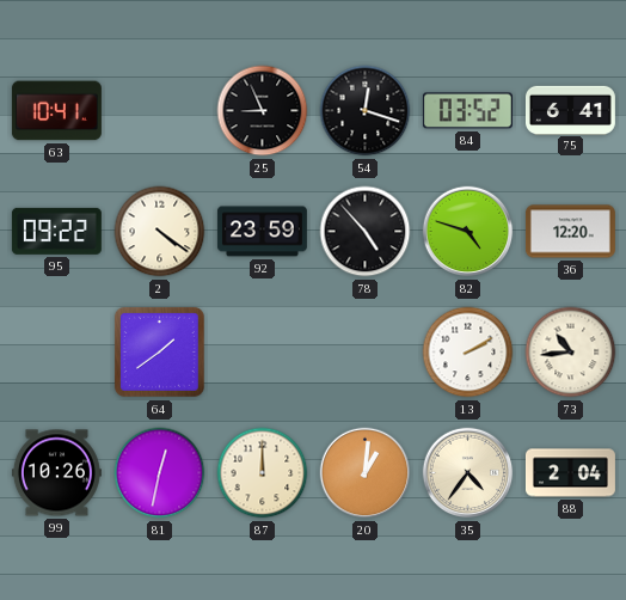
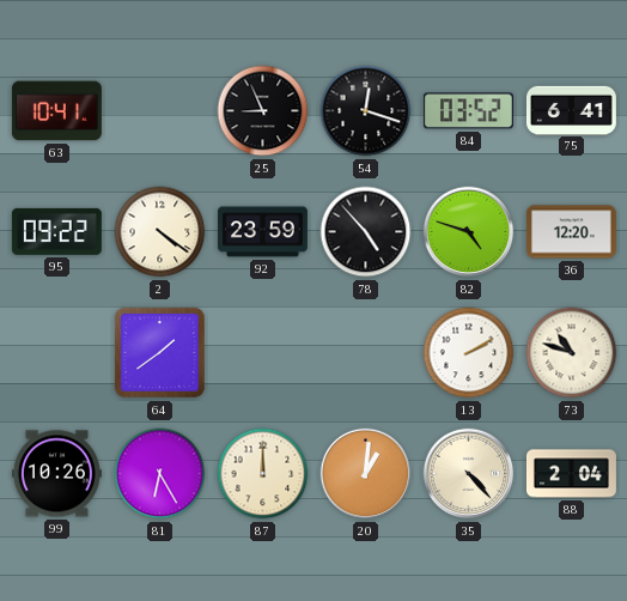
73: 10:44 -> 10:48 (572, 353)
81: 12:32 -> 6:25 (160, 474)
35: 4:36 -> 4:23 (469, 474)
